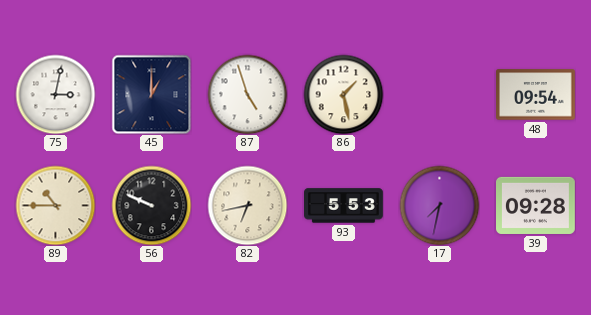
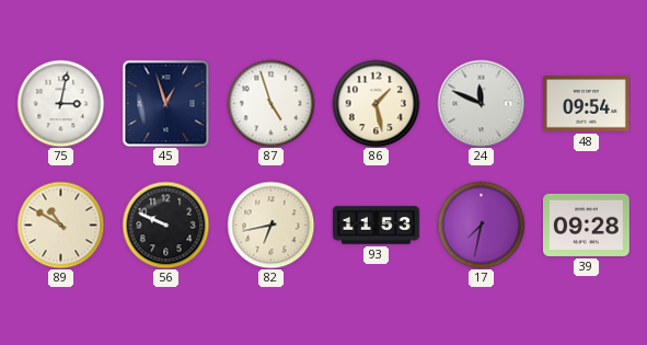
45: 1:00 -> 12:57 (165, 103)
24: none -> 11:49 (481, 103)
89: 10:45 -> 10:50 (60, 225)
93: 5:53 -> 11:53 (377, 226)
